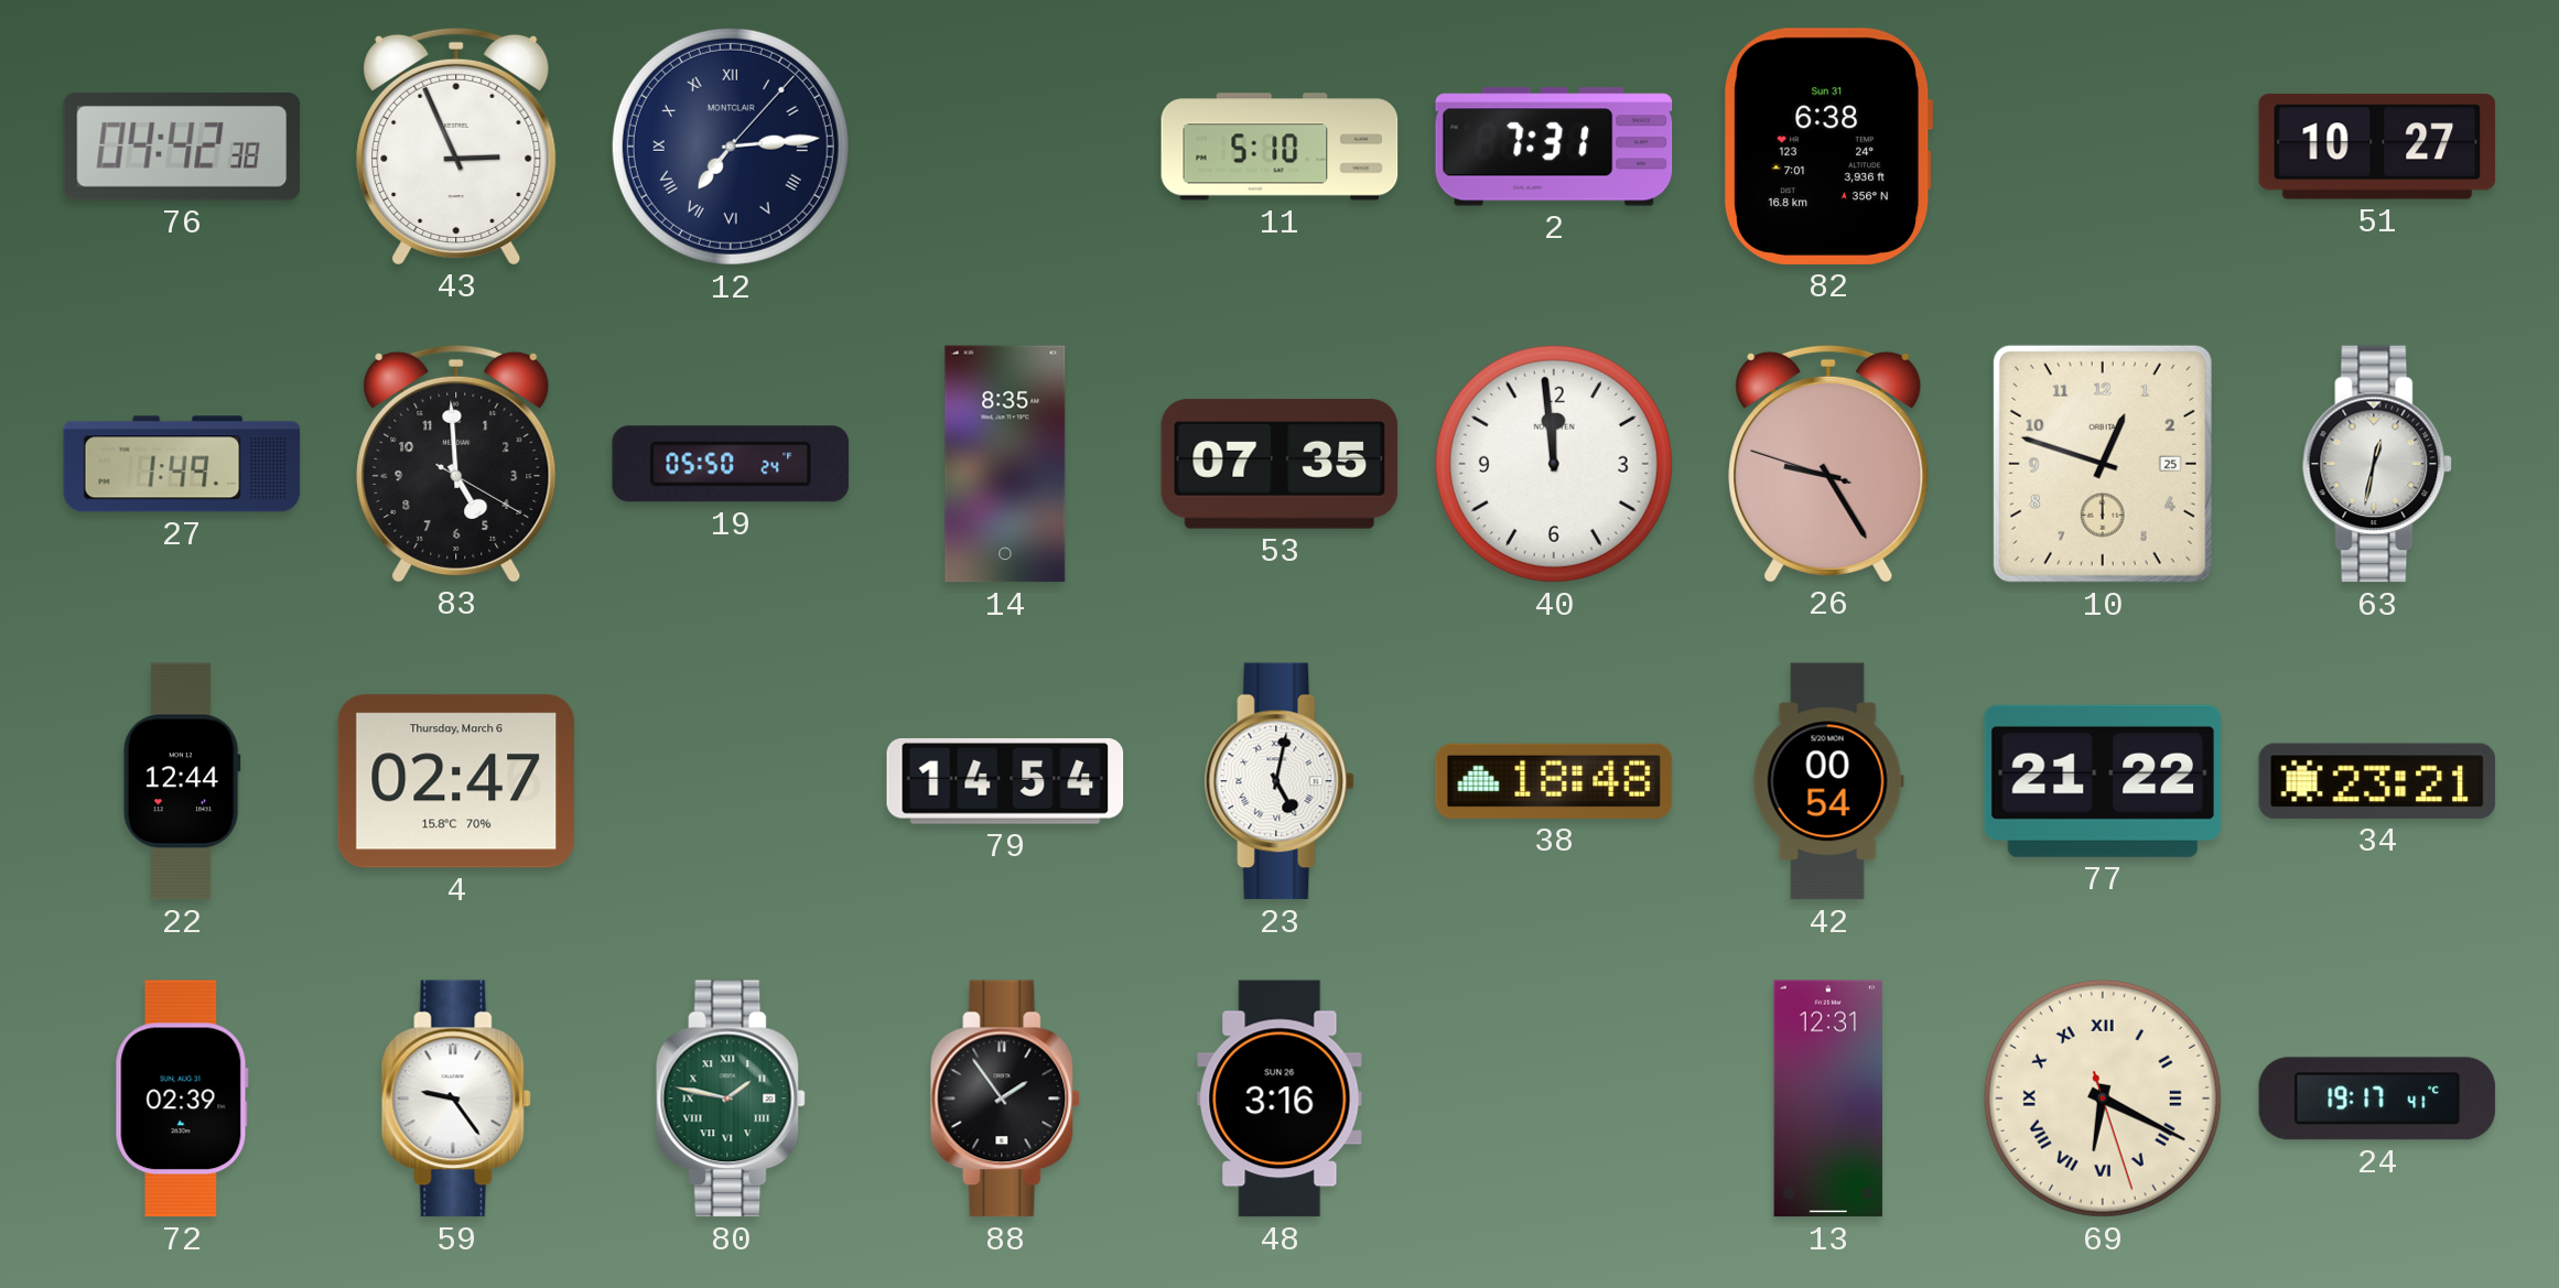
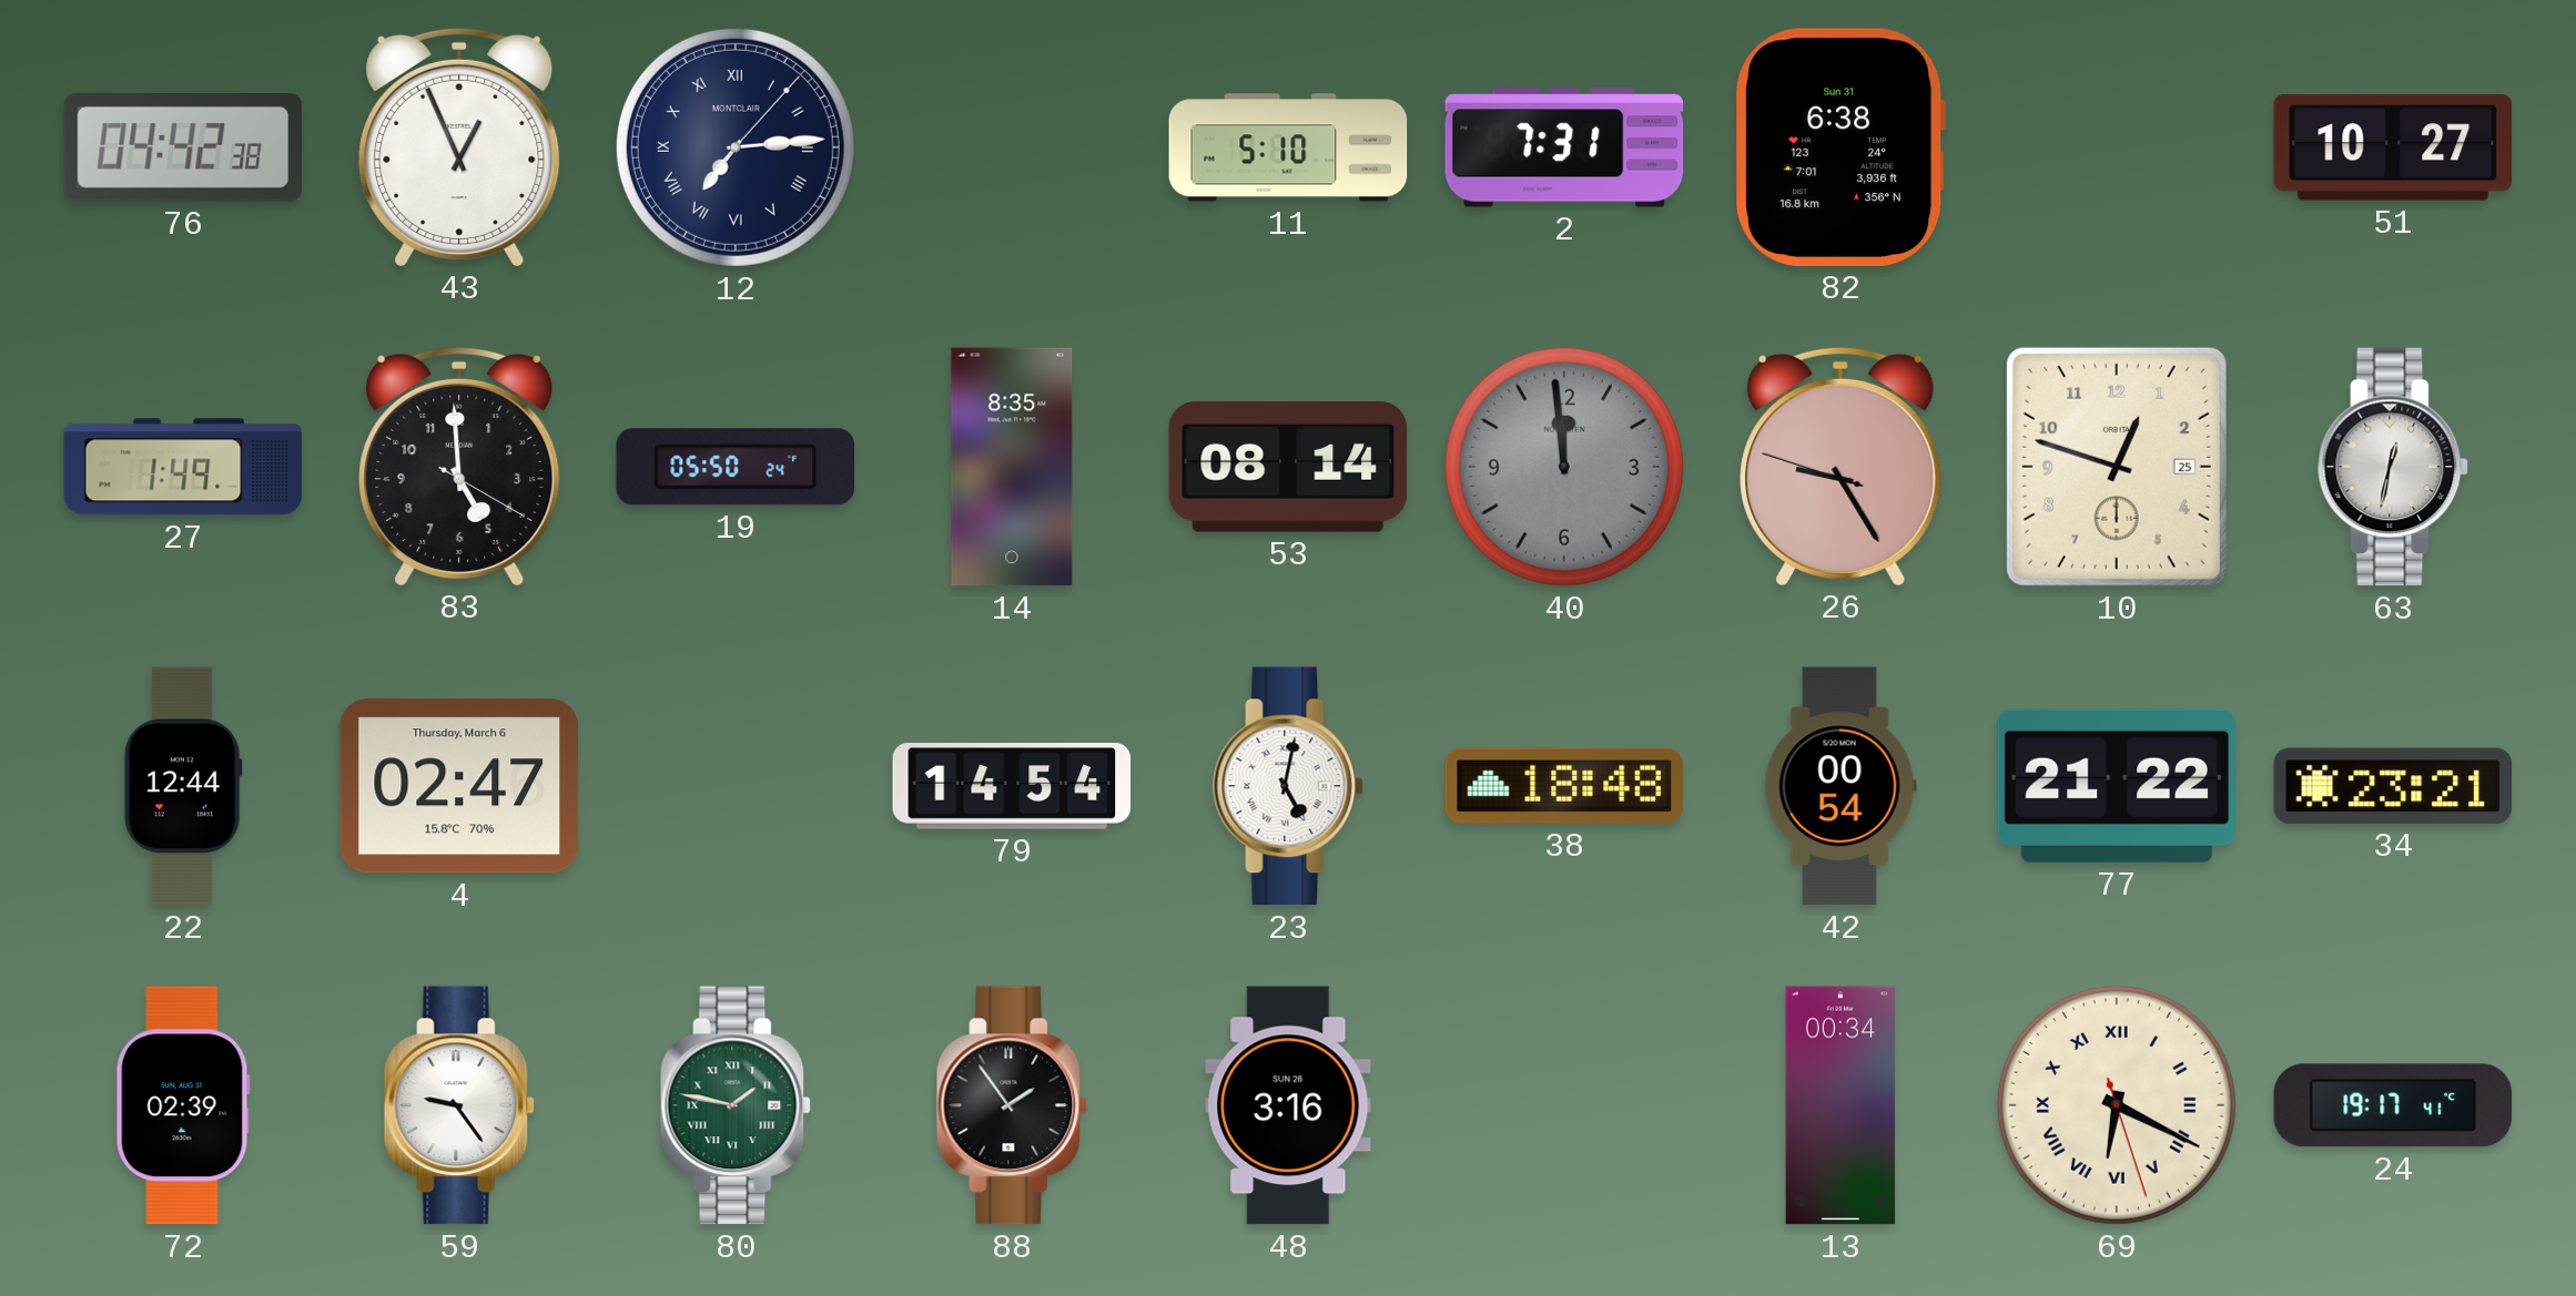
43: 2:56 -> 12:56 (459, 146)
53: 07:35 -> 08:14 (1288, 467)
40 dial: white -> grey (1564, 467)
13: 12:31 -> 00:34 (1840, 1105)
